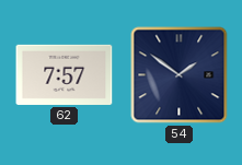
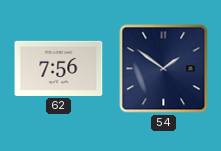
62: 7:57 -> 7:56 (59, 68)
